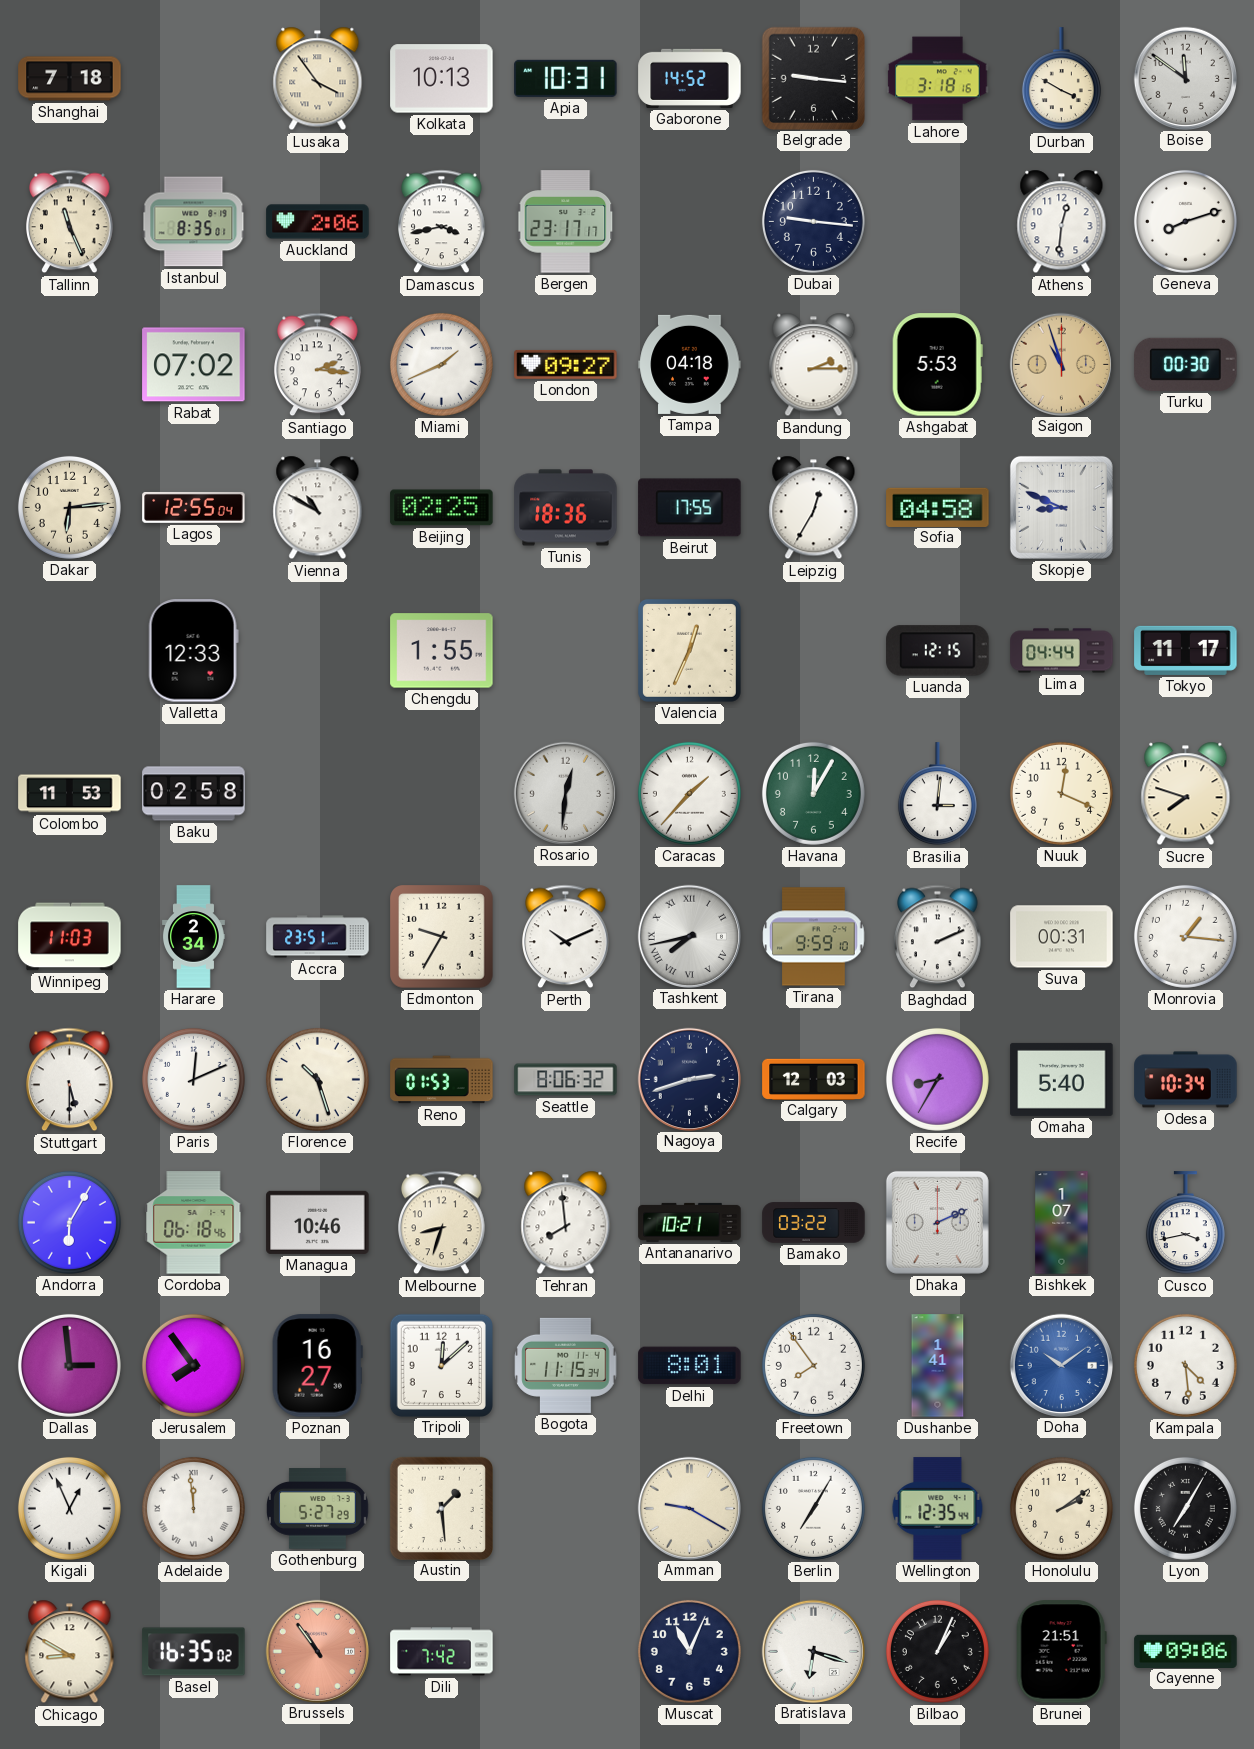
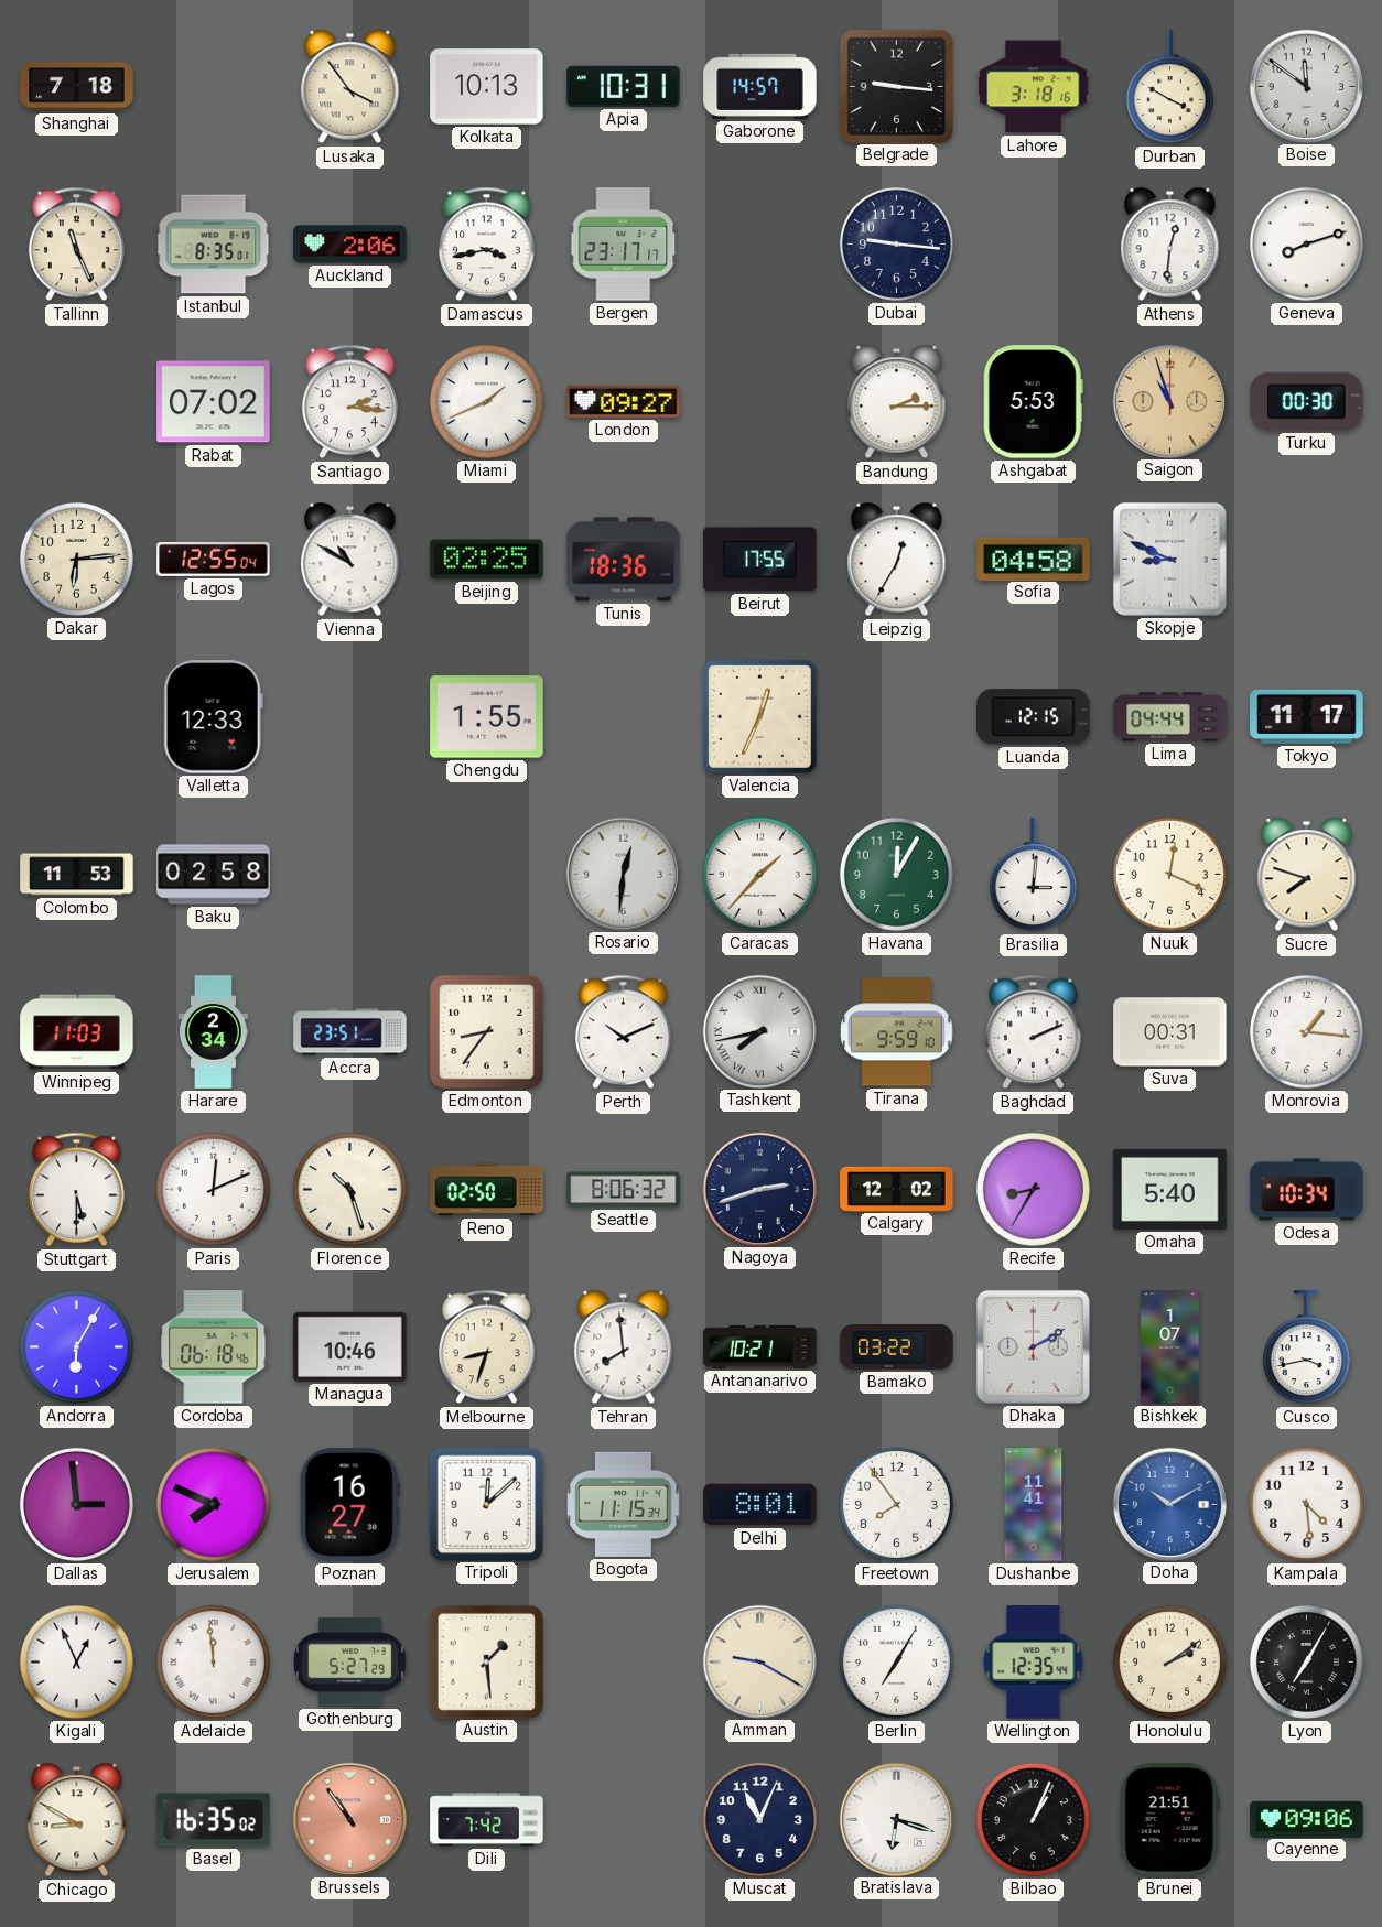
Gaborone: 14:52 -> 14:57 (760, 86)
Tampa: 04:18 -> none (690, 364)
Edmonton: 9:35 -> 8:36 (487, 1032)
Reno: 01:53 -> 02:50 (487, 1190)
Calgary: 12:03 -> 12:02 (897, 1189)
Dhaka: 2:11 -> 2:10 (1033, 1346)
Jerusalem: 7:54 -> 7:49 (213, 1504)
Dushanbe: 1:41 -> 11:41 (1034, 1505)
Doha: 10:09 -> 10:10 (1169, 1504)
